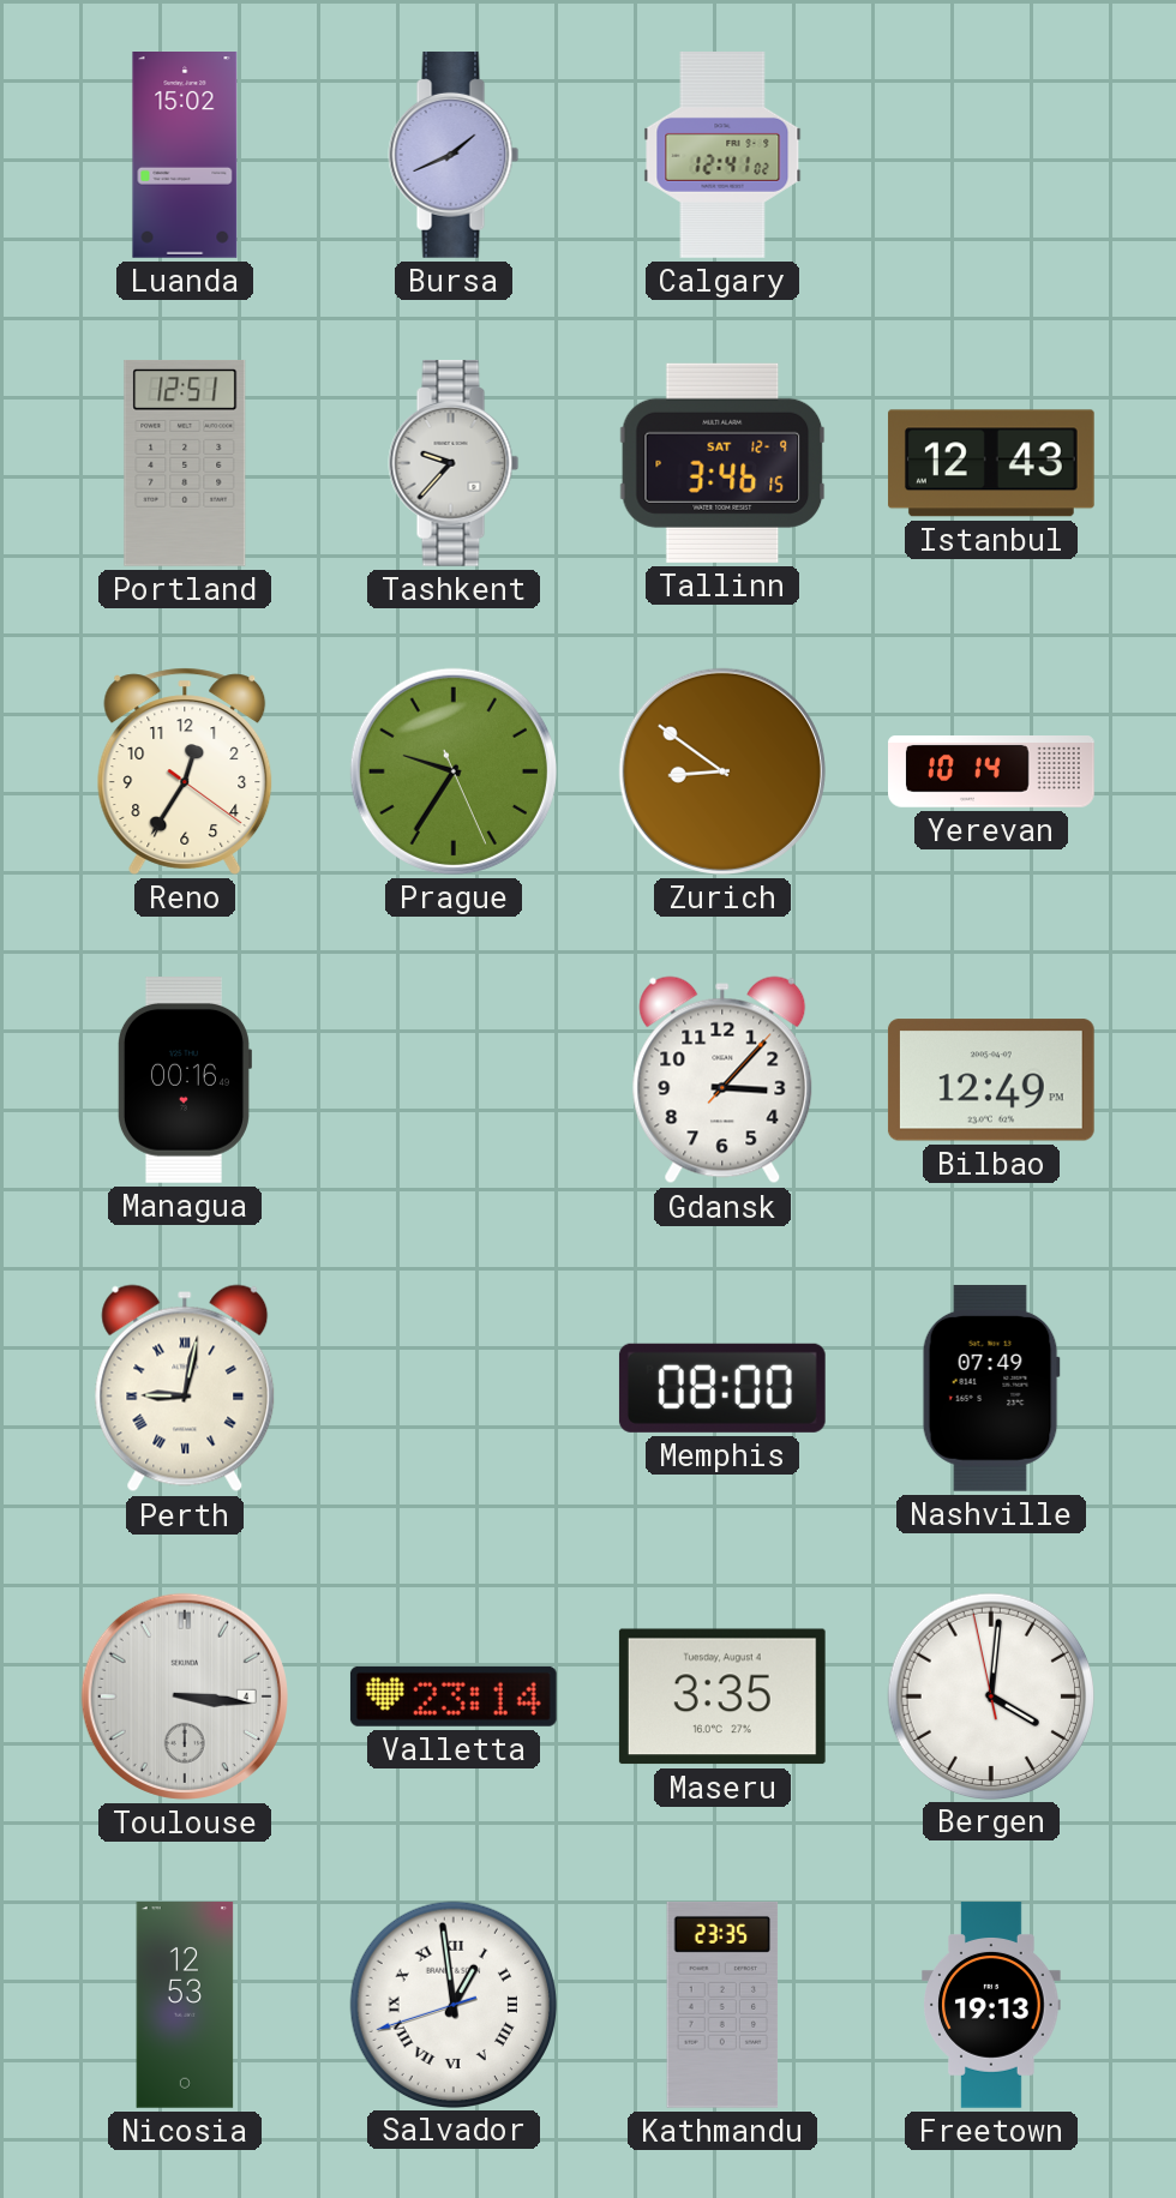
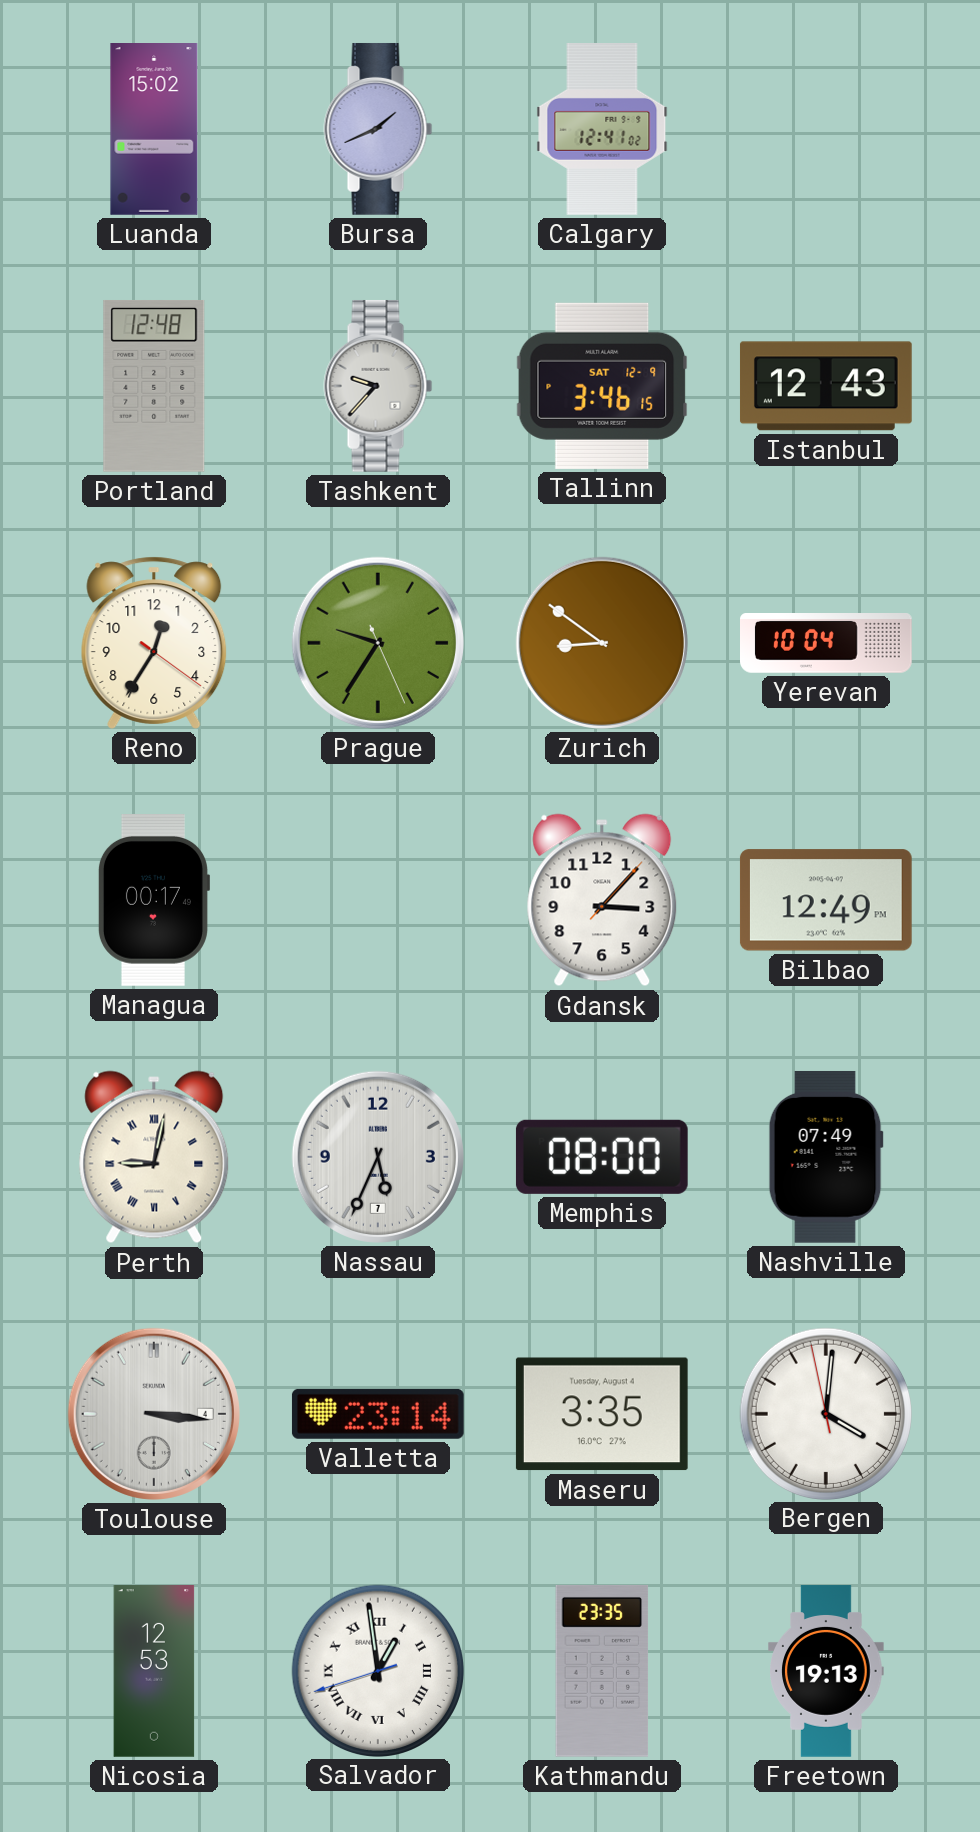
Portland: 12:51 -> 12:48 (154, 386)
Yerevan: 10:14 -> 10:04 (827, 643)
Managua: 00:16 -> 00:17 (153, 900)
Nassau: none -> 5:34 (378, 1157)
